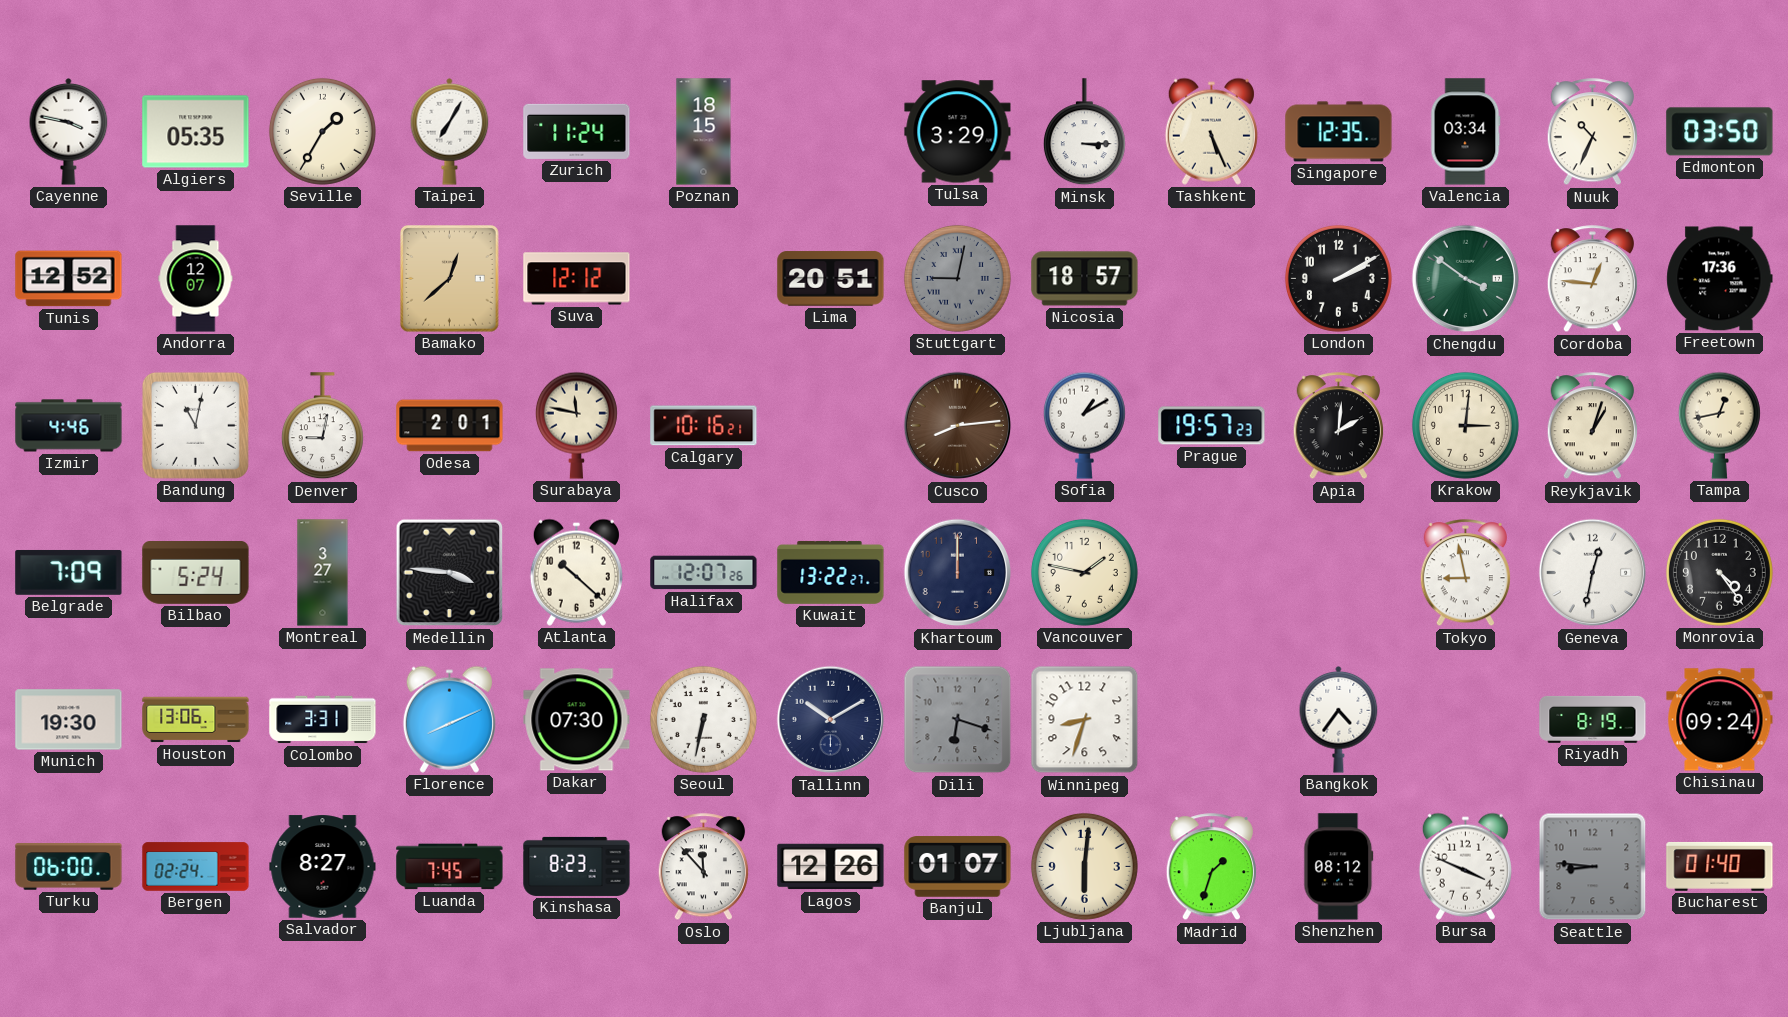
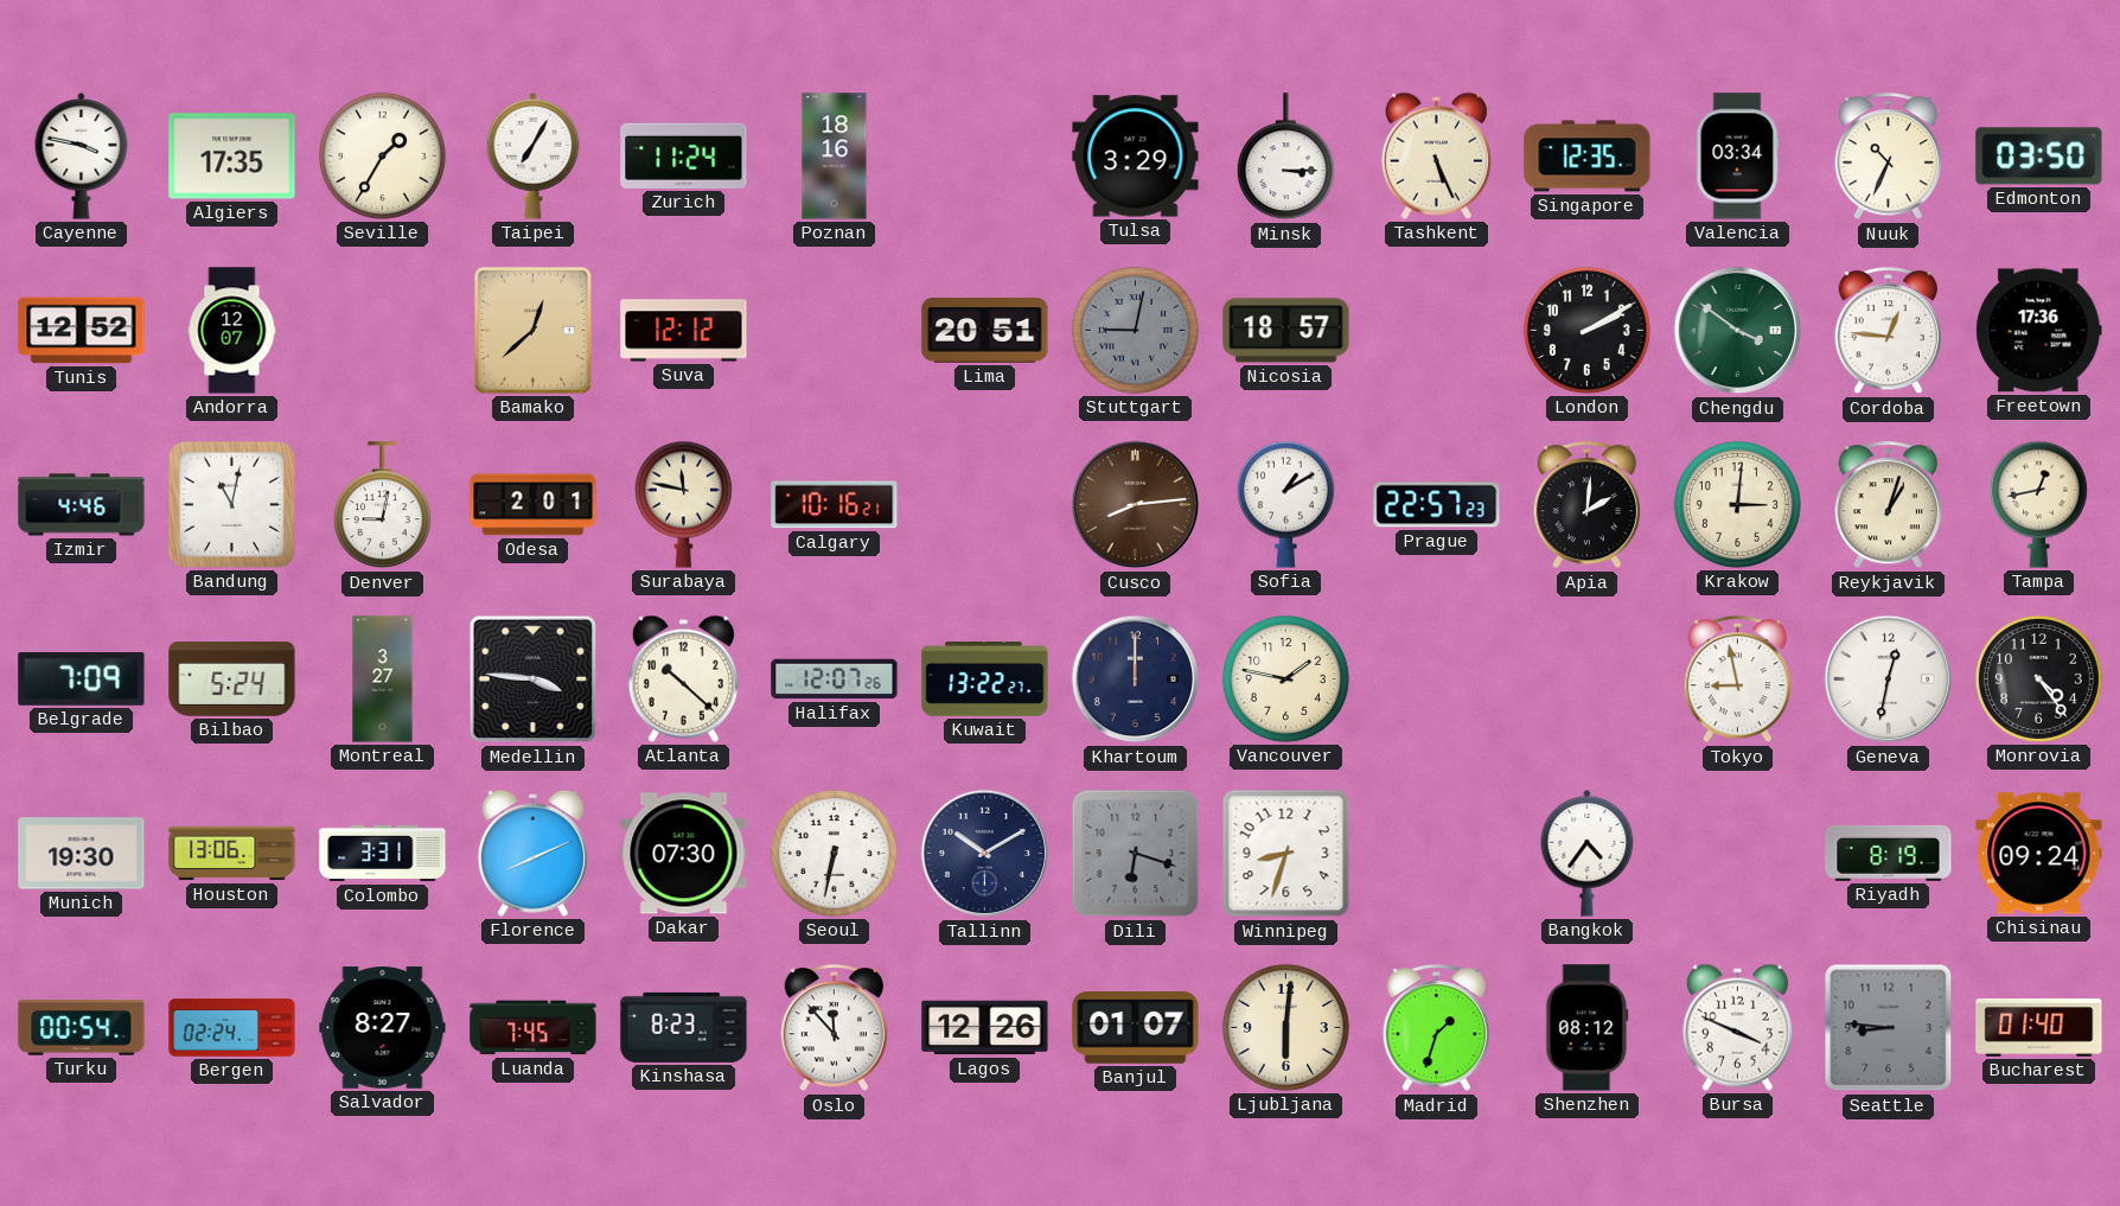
Algiers: 05:35 -> 17:35 (232, 157)
Poznan: 18:15 -> 18:16 (835, 157)
Prague: 19:57 -> 22:57 (1437, 505)
Turku: 06:00 -> 00:54 (82, 1028)
